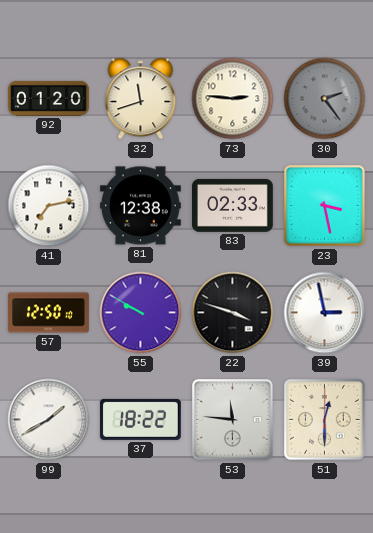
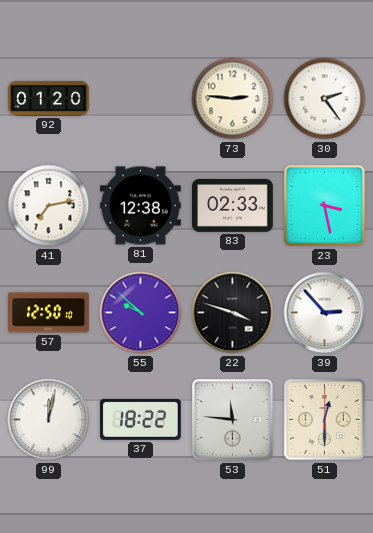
32: 11:42 -> none (141, 99)
30 dial: grey -> white (325, 99)
55: 9:50 -> 9:52 (141, 313)
39: 2:58 -> 2:53 (325, 313)
99: 1:40 -> 12:02 (49, 420)
